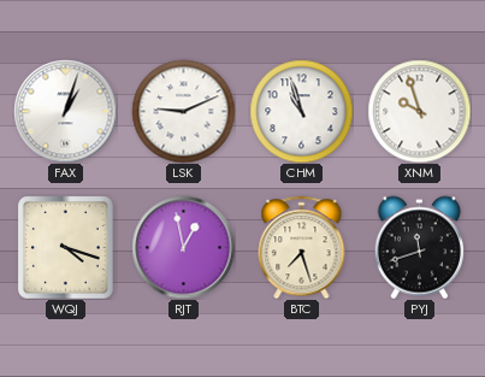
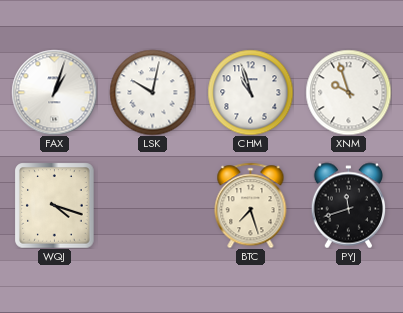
LSK: 9:11 -> 10:02 (152, 92)
RJT: 12:58 -> none (183, 247)
